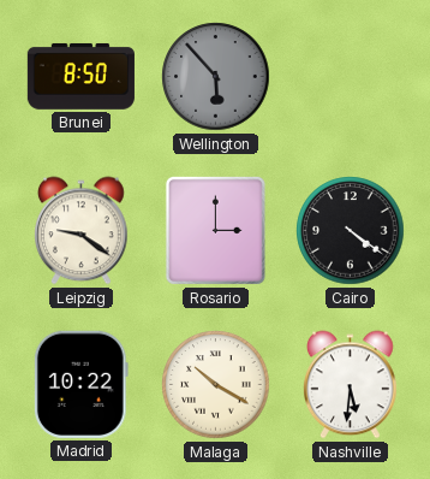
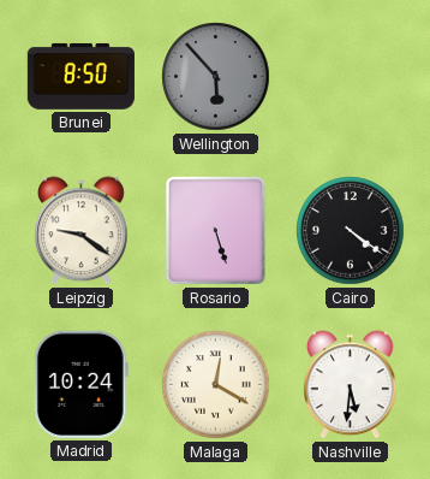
Rosario: 3:00 -> 5:27 (215, 230)
Madrid: 10:22 -> 10:24 (80, 384)
Malaga: 10:20 -> 12:20 (216, 385)
